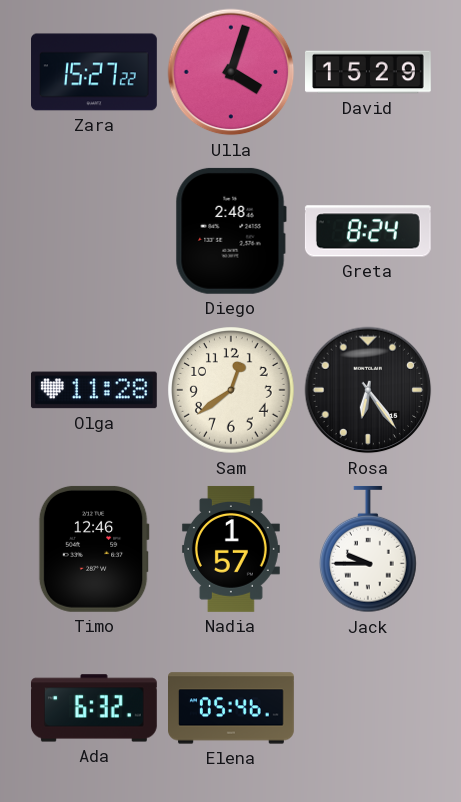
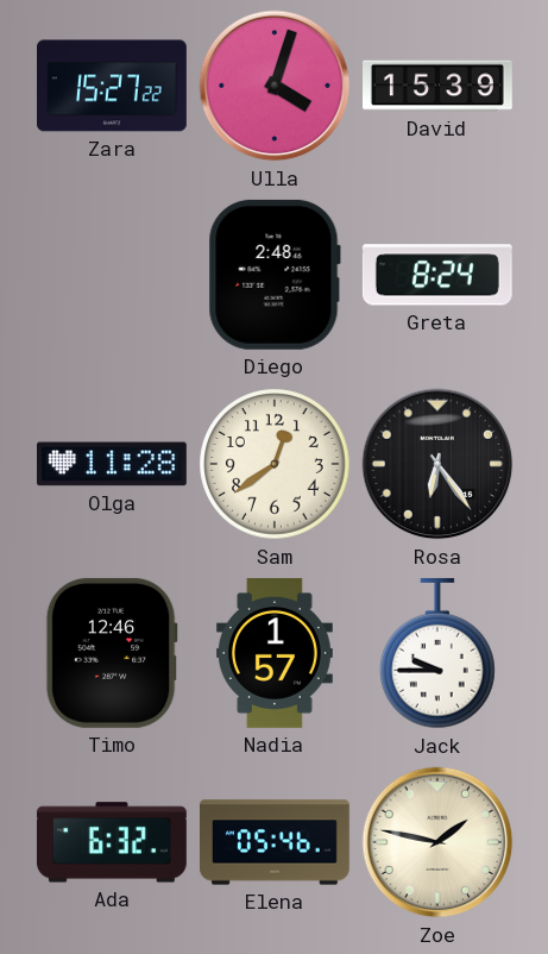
David: 15:29 -> 15:39 (439, 86)
Zoe: none -> 1:47 (437, 842)
